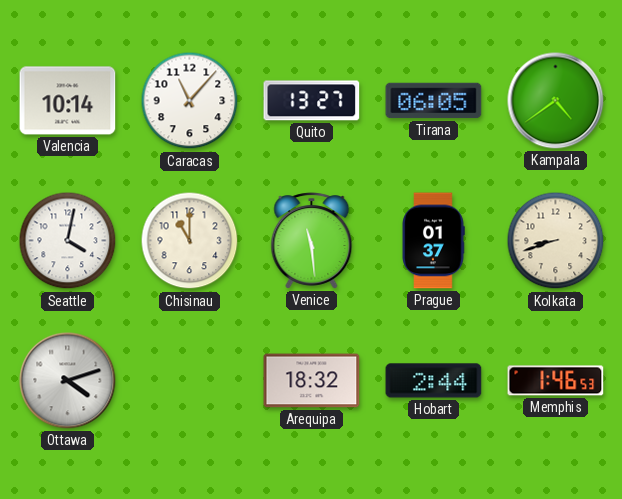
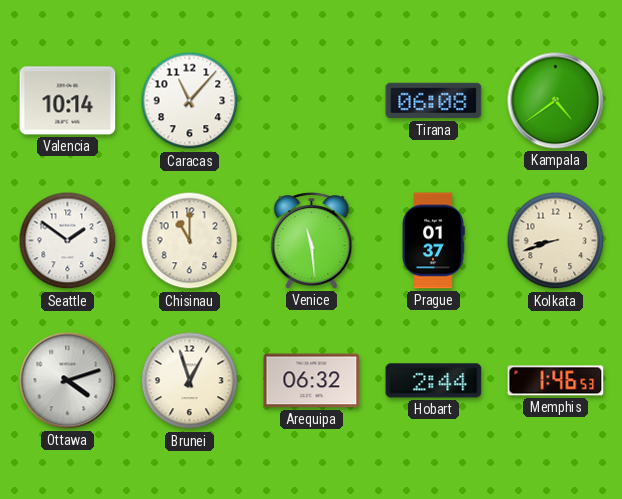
Quito: 13:27 -> none (312, 101)
Tirana: 06:05 -> 06:08 (434, 101)
Seattle: 4:02 -> 1:51 (68, 241)
Brunei: none -> 12:57 (190, 381)
Arequipa: 18:32 -> 06:32 (312, 381)
